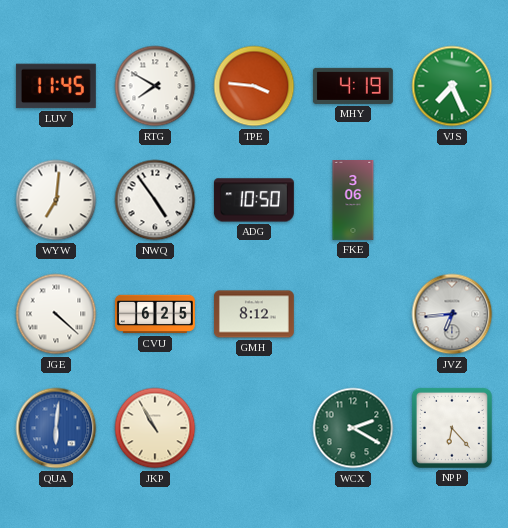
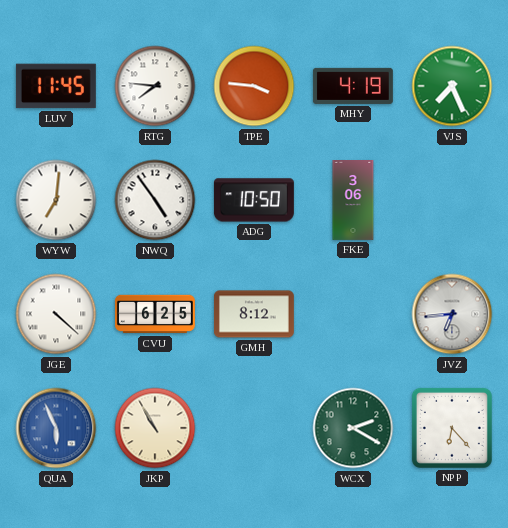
RTG: 7:50 -> 7:46 (155, 86)
QUA: 6:01 -> 5:56 (56, 428)
